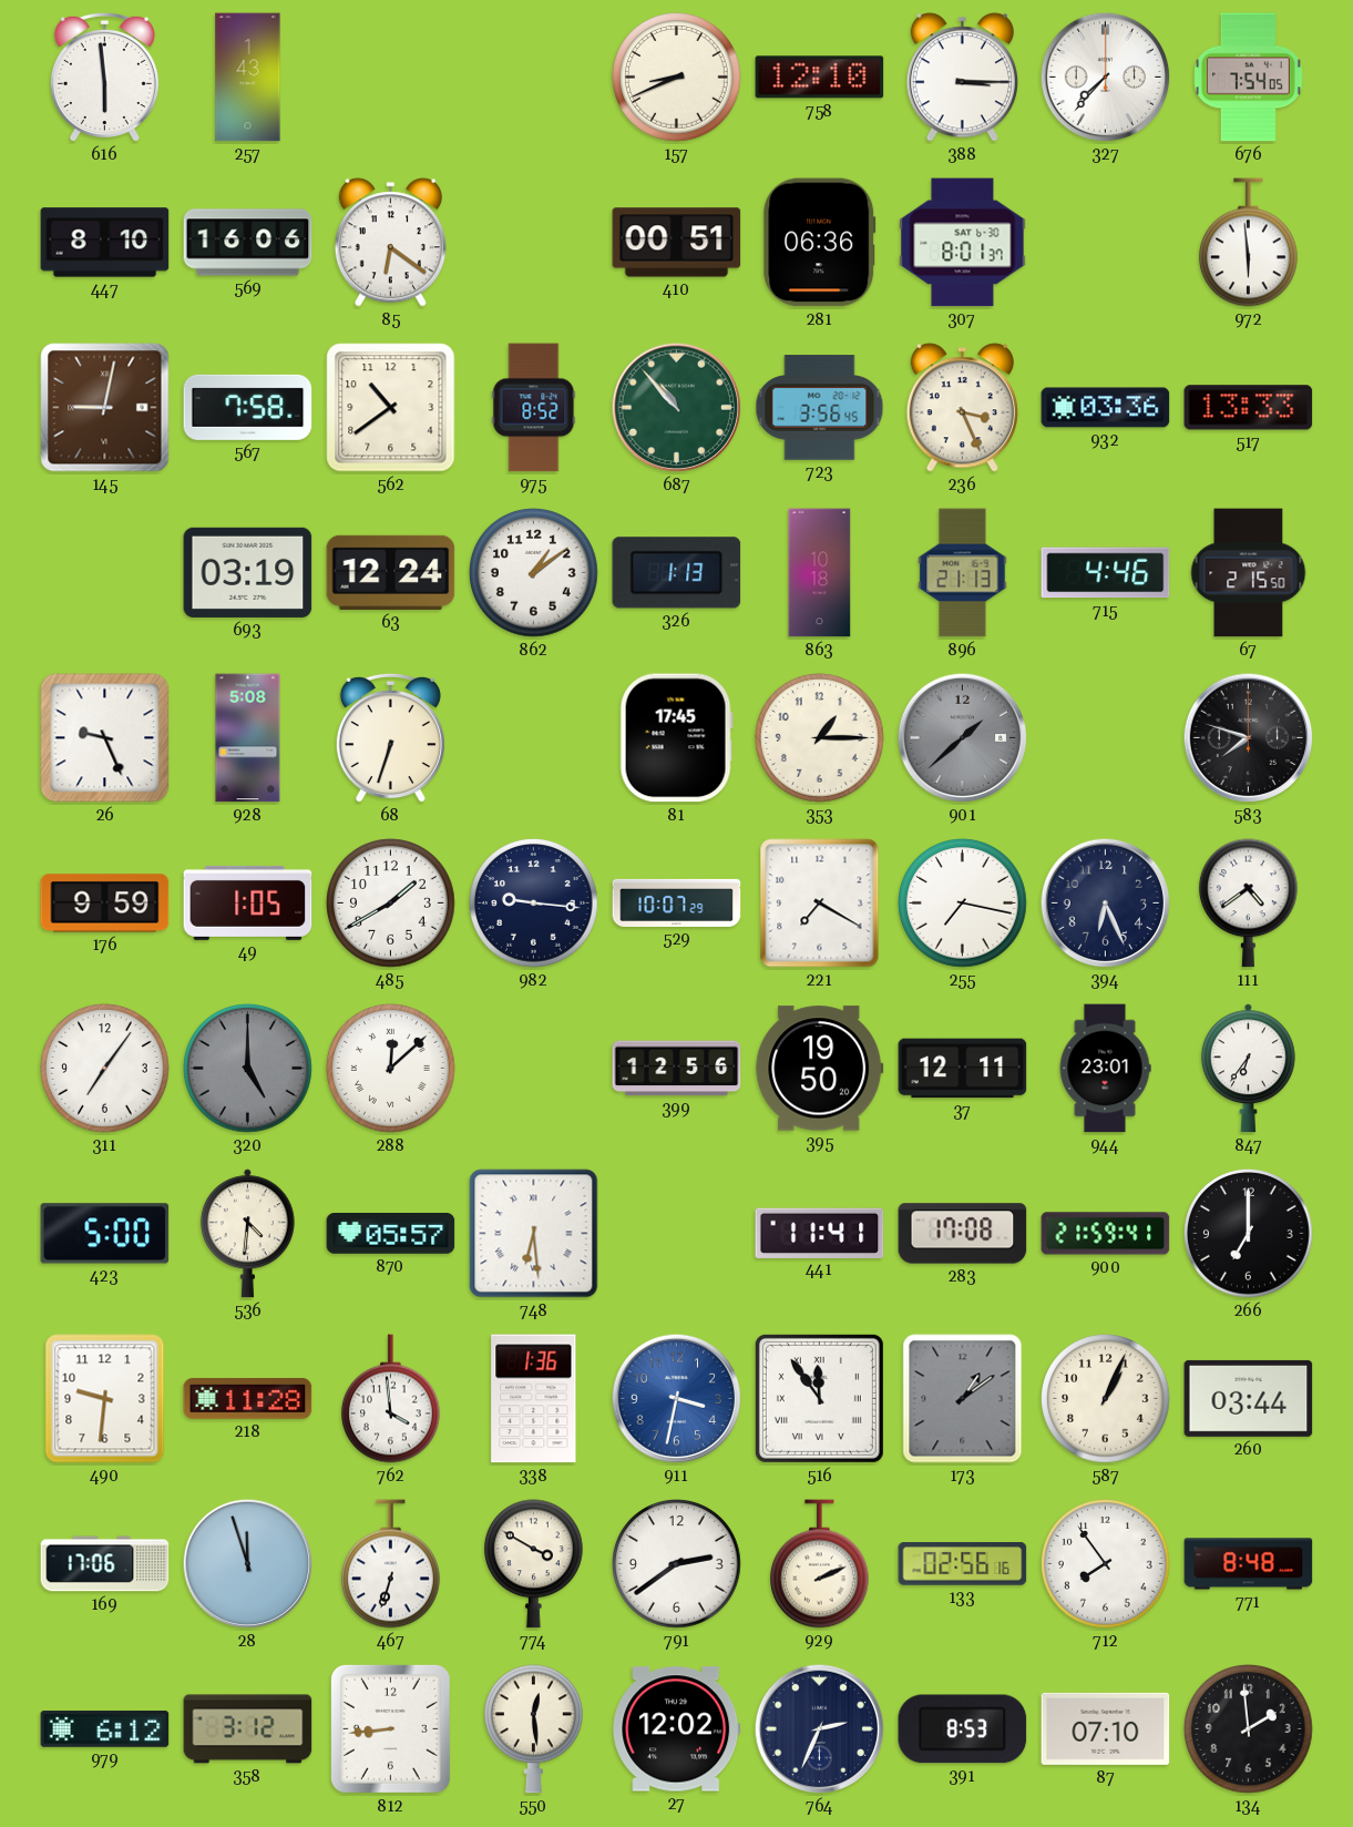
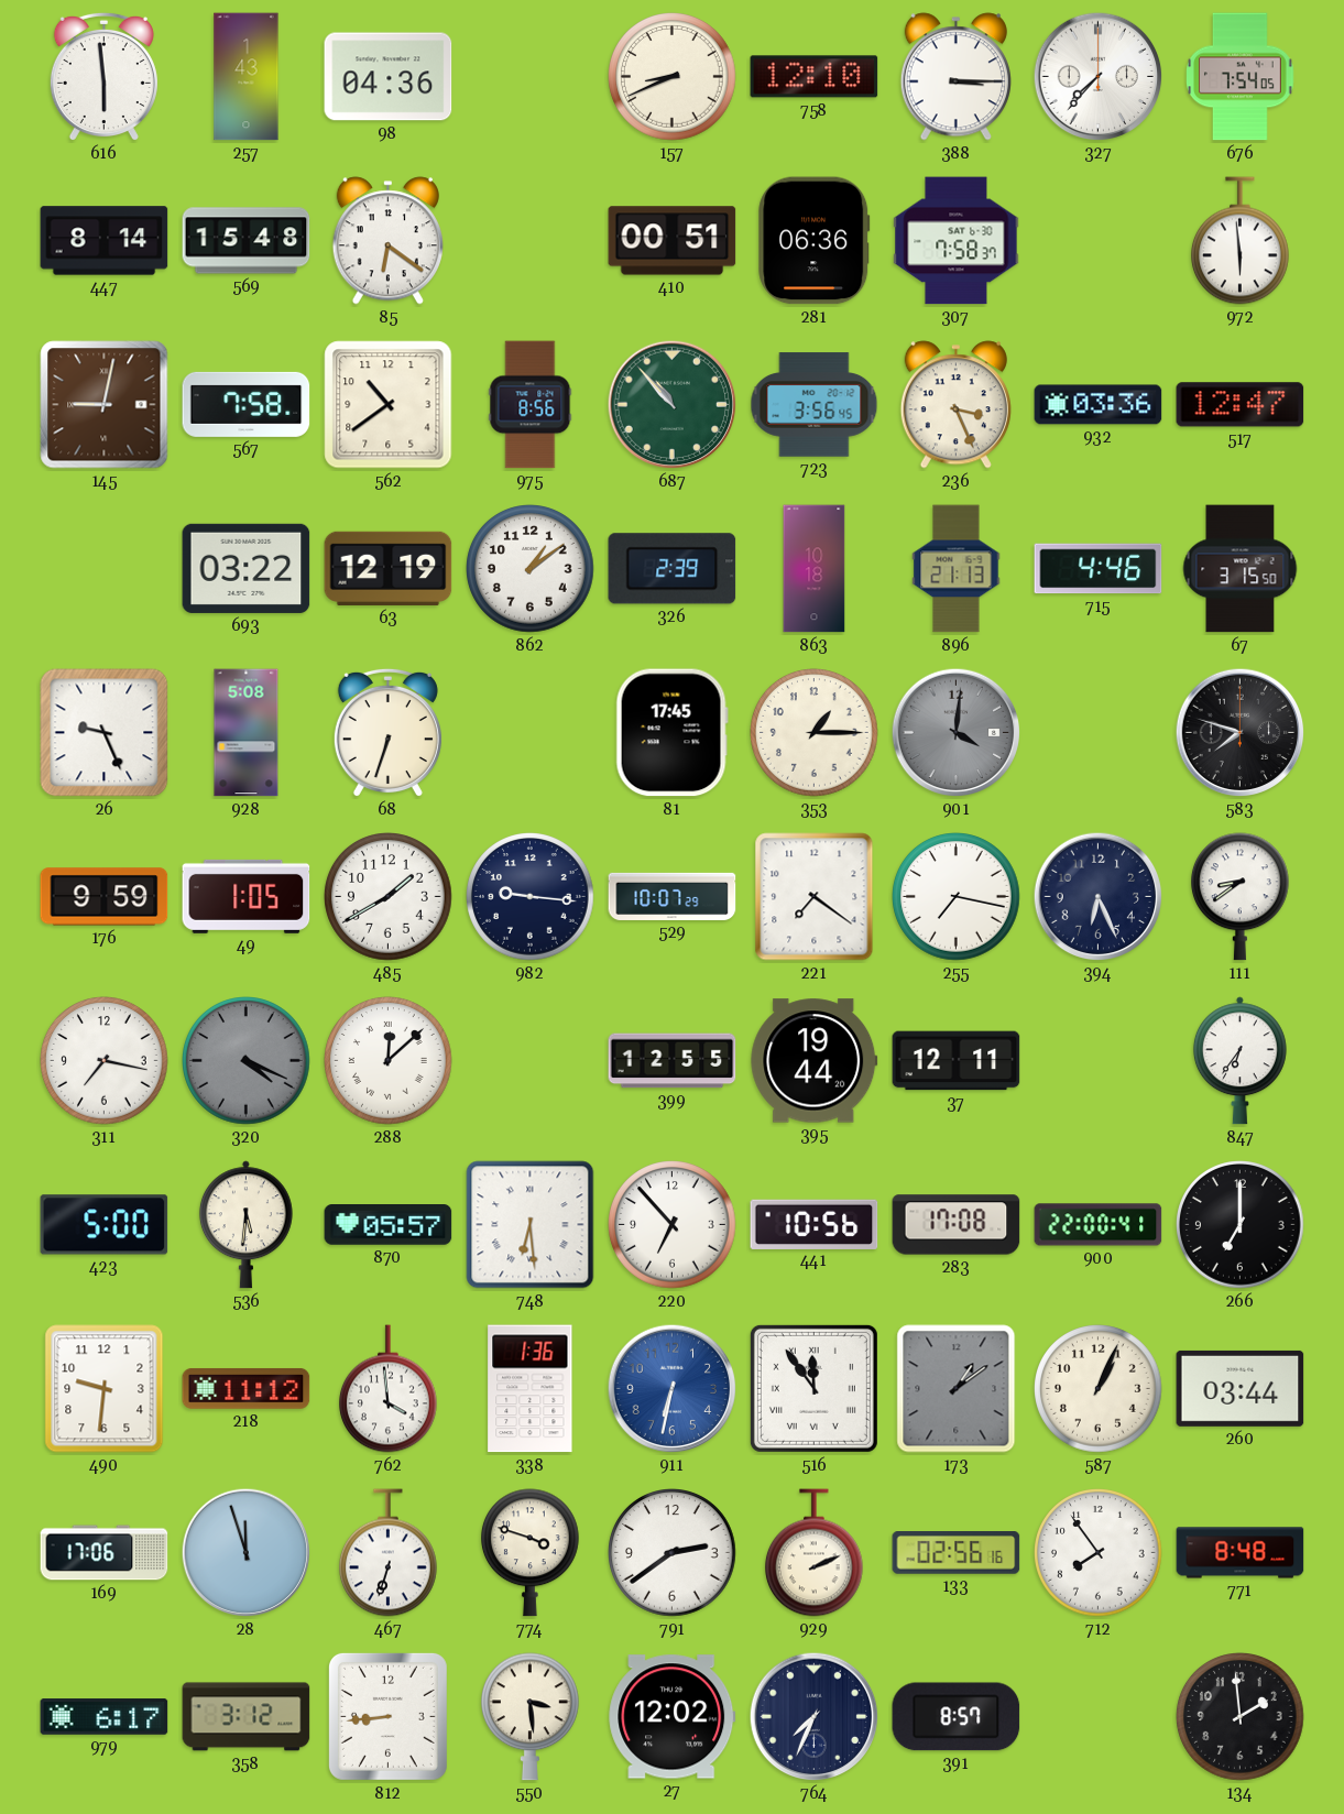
98: none -> 04:36 (389, 77)
447: 8:10 -> 8:14 (105, 241)
569: 16:06 -> 15:48 (247, 241)
307: 8:01 -> 7:58 (957, 241)
975: 8:52 -> 8:56 (531, 405)
517: 13:33 -> 12:47 (1241, 405)
693: 03:19 -> 03:22 (247, 568)
63: 12:24 -> 12:19 (389, 568)
326: 1:13 -> 2:39 (673, 569)
67: 2:15 -> 3:15 (1241, 569)
901: 1:38 -> 4:01 (957, 733)
221: 7:20 -> 7:21 (815, 897)
111: 4:39 -> 8:39 (1241, 897)
311: 7:06 -> 7:17 (105, 1061)
320: 5:00 -> 4:19 (247, 1061)
399: 12:56 -> 12:55 (673, 1061)
395: 19:50 -> 19:44 (815, 1061)
944: 23:01 -> none (1105, 1069)
536: 4:31 -> 5:31 (245, 1225)
220: none -> 6:53 (673, 1225)
441: 11:41 -> 10:56 (815, 1224)
900: 21:59 -> 22:00 (1099, 1225)
218: 11:28 -> 11:12 (247, 1389)
911: 3:32 -> 6:32 (673, 1389)
774: 3:50 -> 3:48 (531, 1553)
979: 6:12 -> 6:17 (105, 1717)
550: 12:29 -> 3:29 (531, 1717)
764: 2:34 -> 7:34 (815, 1717)
391: 8:53 -> 8:57 (957, 1717)
87: 07:10 -> none (1106, 1728)
